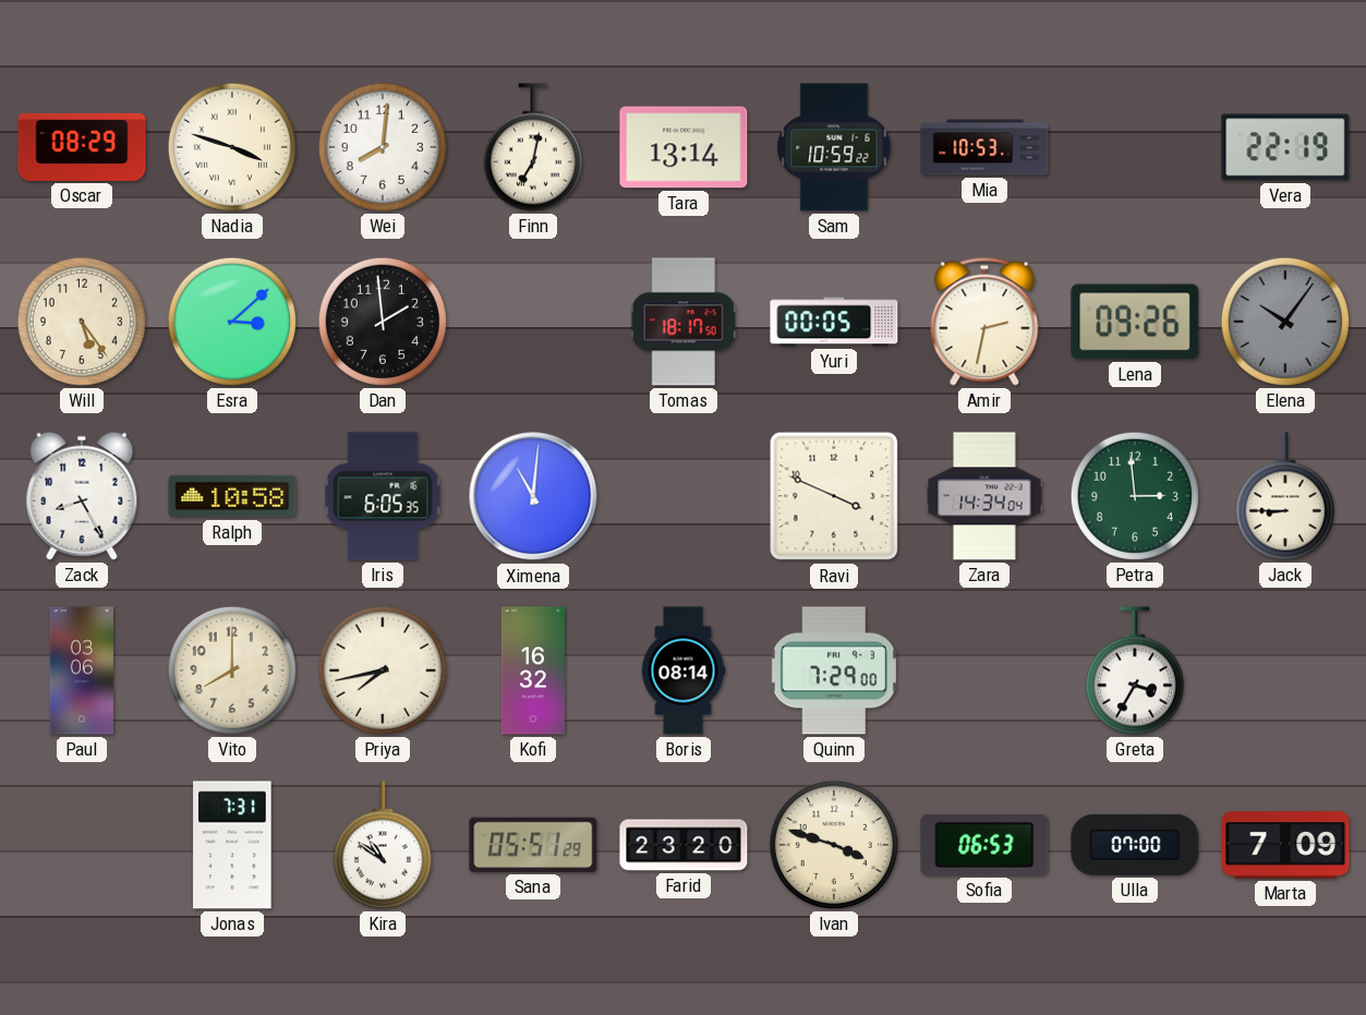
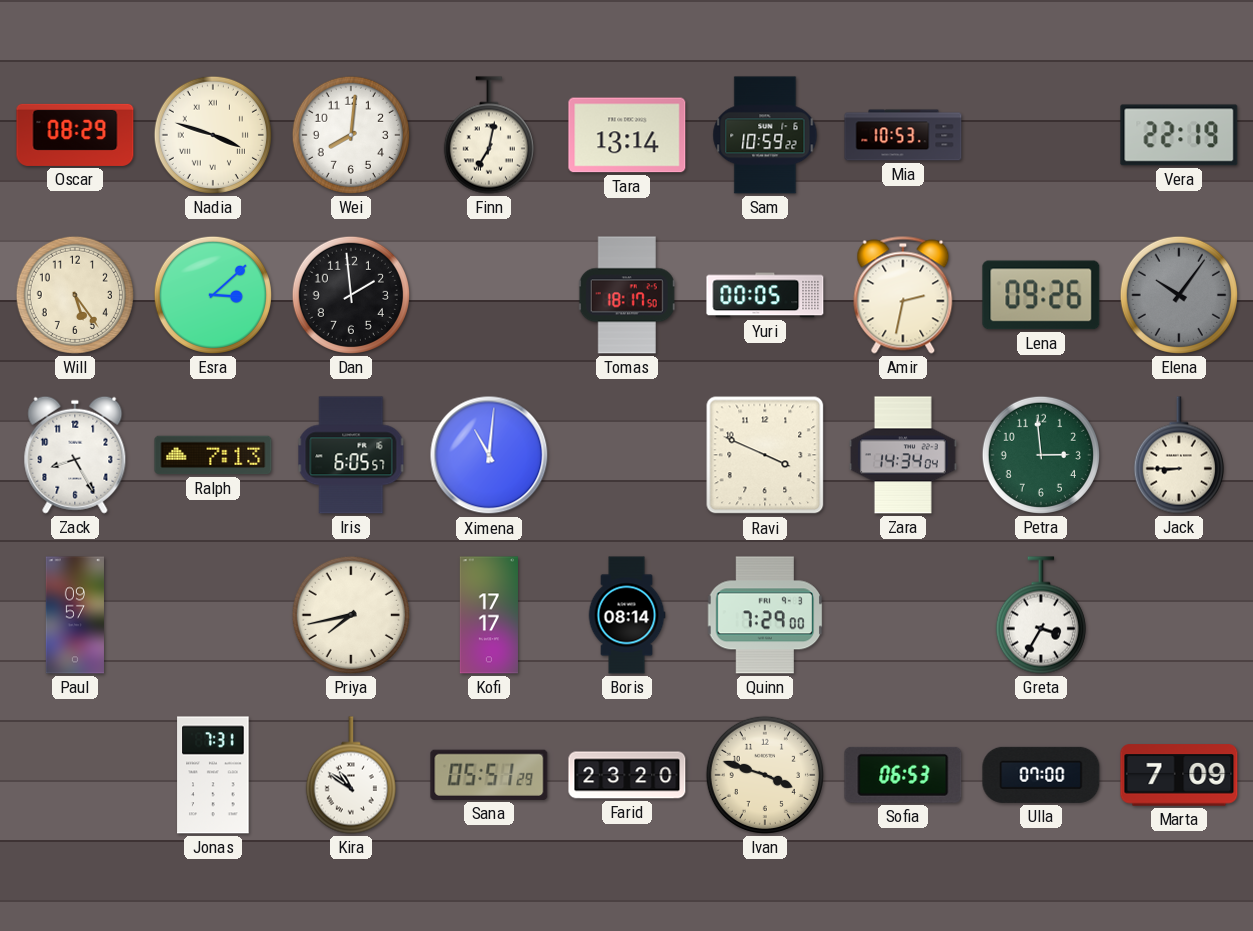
Ralph: 10:58 -> 7:13 (213, 455)
Iris: 6:05:35 -> 6:05:57 (351, 455)
Paul: 03:06 -> 09:57 (74, 615)
Vito: 8:00 -> none (232, 670)
Kofi: 16:32 -> 17:17 (488, 615)
